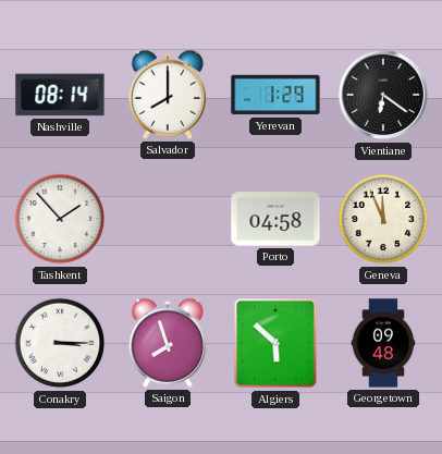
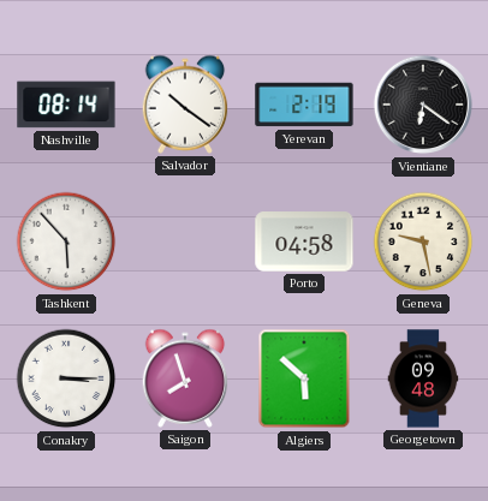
Salvador: 8:00 -> 10:21 (185, 105)
Yerevan: 1:29 -> 2:19 (304, 105)
Tashkent: 1:53 -> 5:53 (66, 241)
Geneva: 11:56 -> 9:28 (423, 241)
